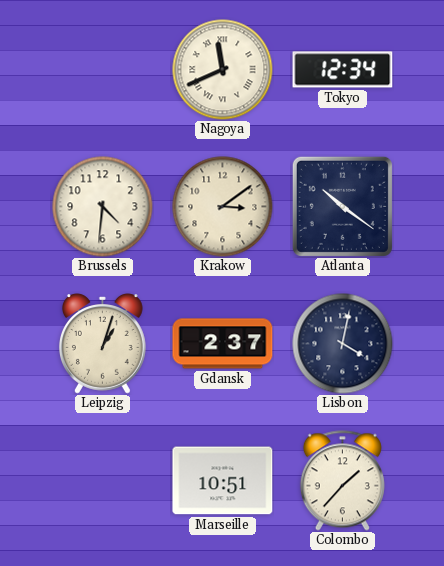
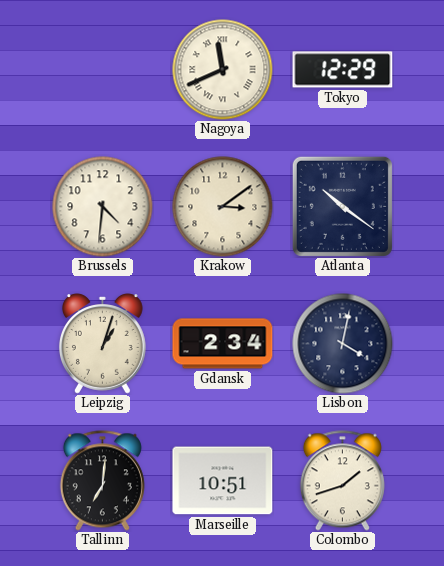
Tokyo: 12:34 -> 12:29 (343, 70)
Gdansk: 2:37 -> 2:34 (223, 344)
Tallinn: none -> 7:01 (102, 481)
Colombo: 1:37 -> 1:42 (342, 481)
